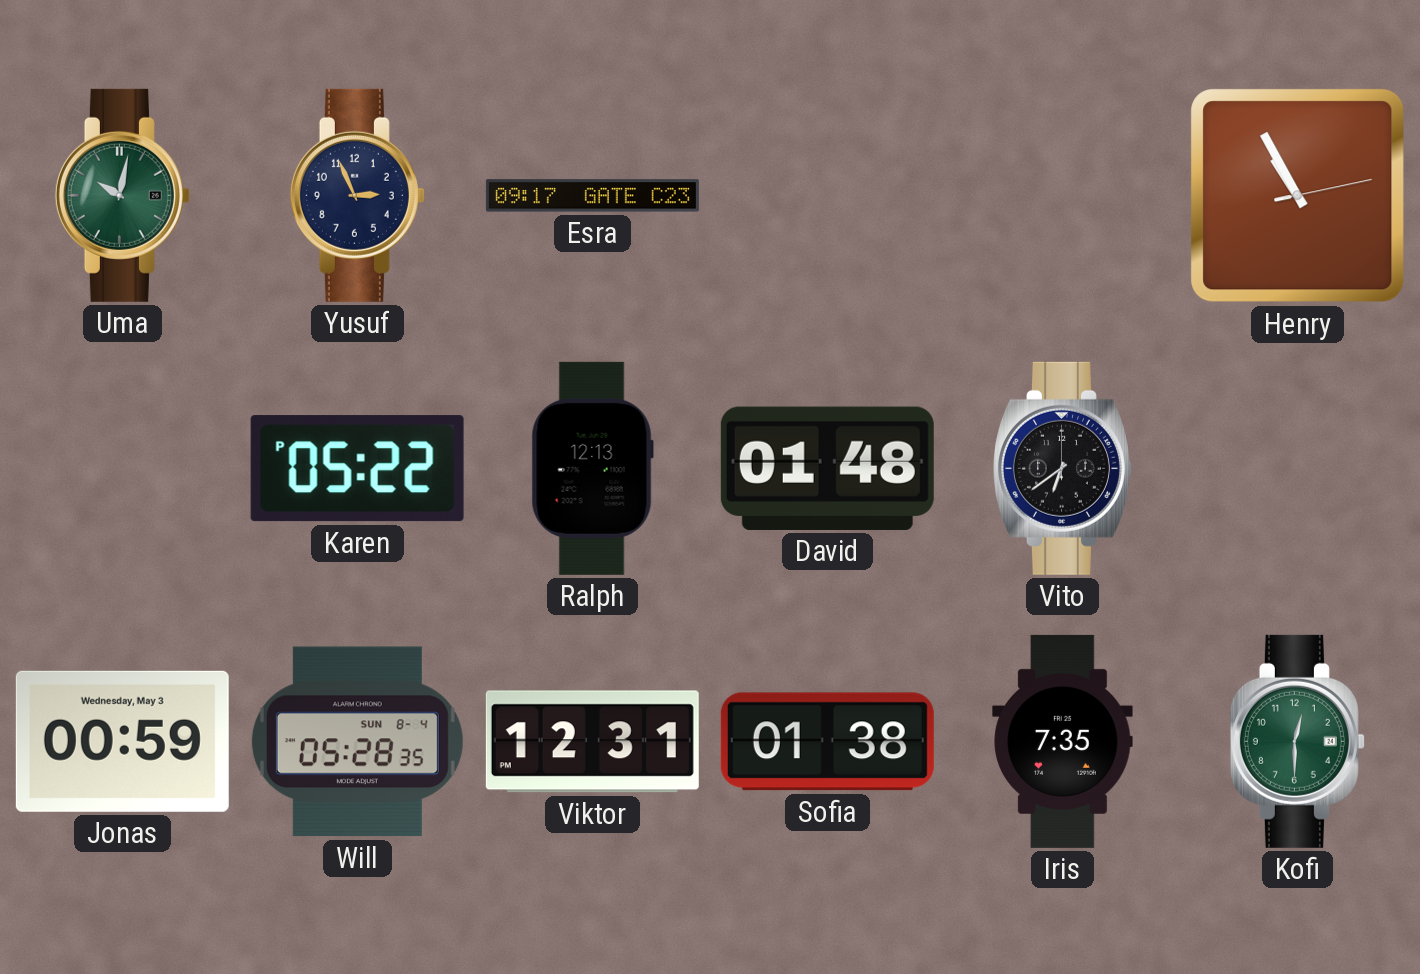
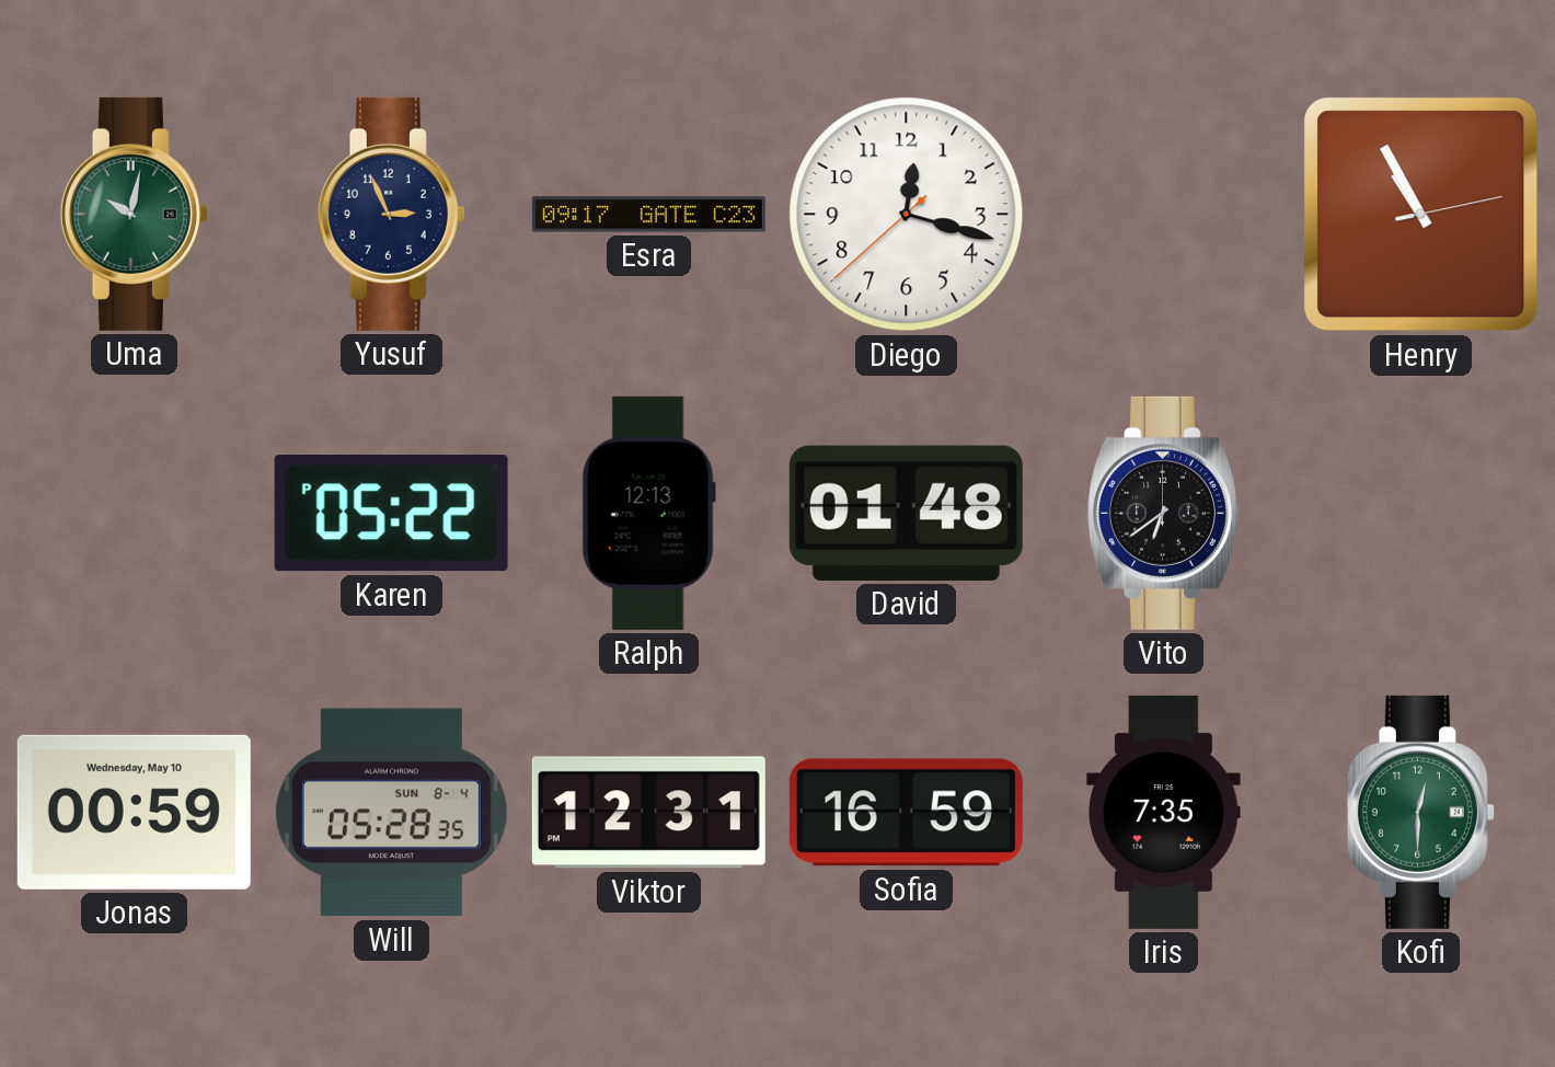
Diego: none -> 12:17 (907, 215)
Jonas date: Wednesday, May 3 -> Wednesday, May 10 (134, 812)
Sofia: 01:38 -> 16:59 (906, 813)
